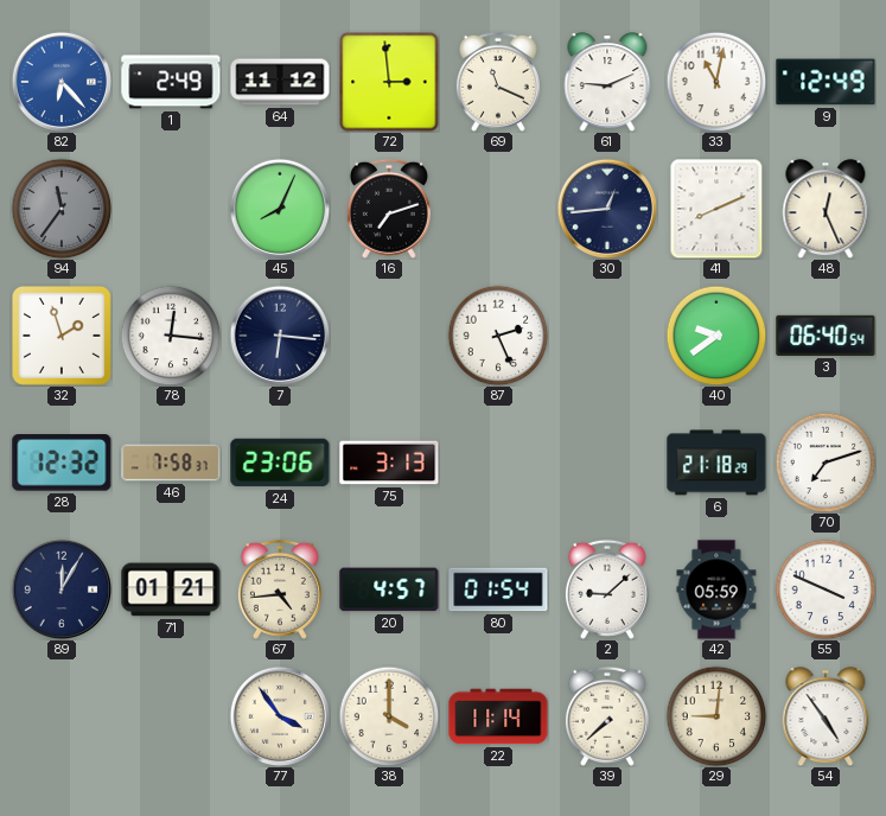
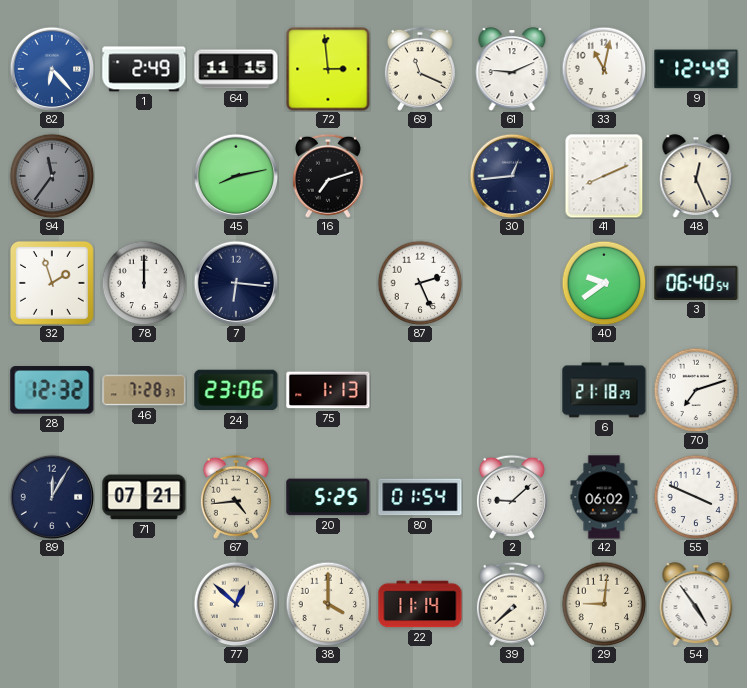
64: 11:12 -> 11:15 (236, 69)
45: 8:04 -> 8:13 (236, 176)
78: 12:16 -> 12:00 (144, 283)
46: 7:58 -> 7:28 (144, 390)
75: 3:13 -> 1:13 (328, 390)
71: 01:21 -> 07:21 (144, 497)
20: 4:57 -> 5:25 (328, 497)
42: 05:59 -> 06:02 (604, 497)
77: 3:54 -> 12:52 (236, 604)
